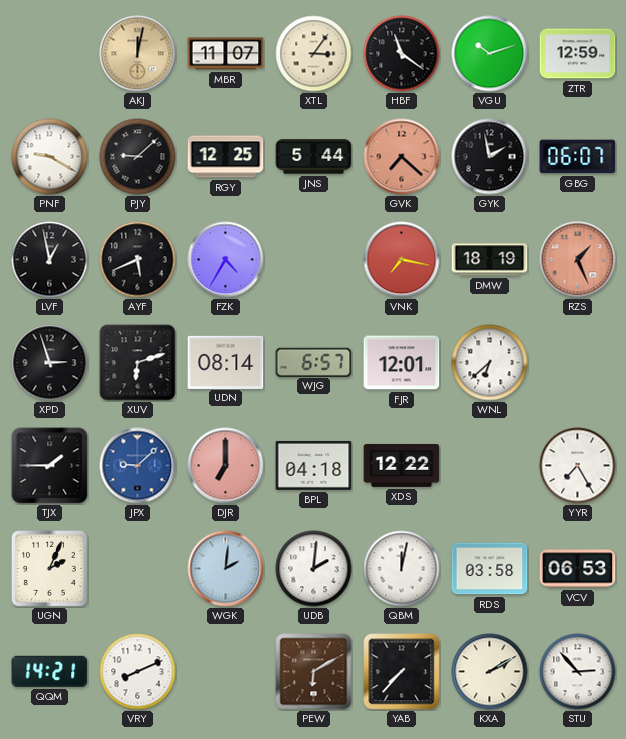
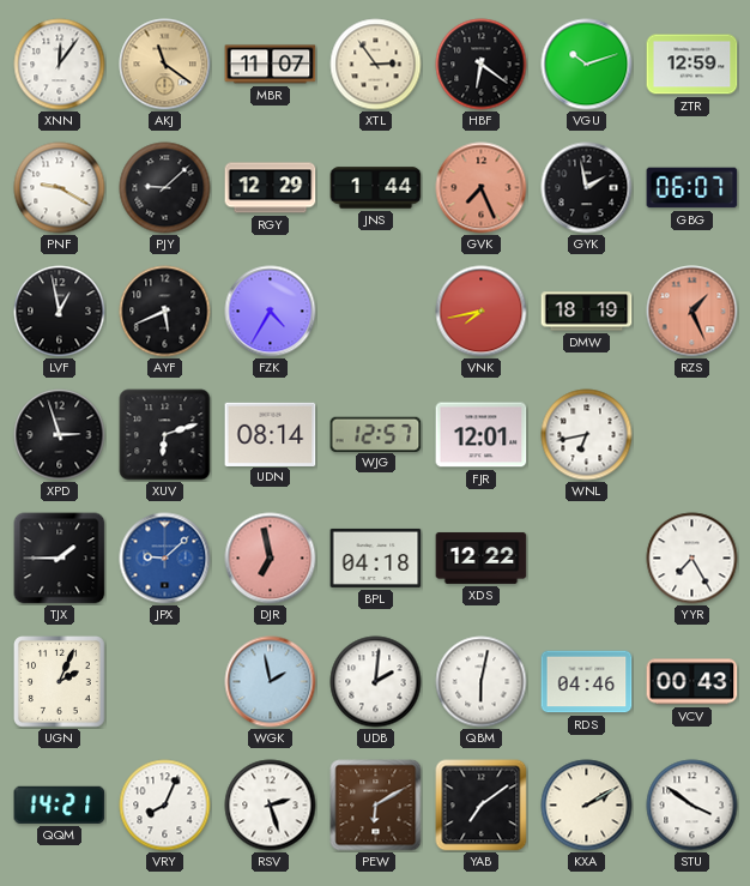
XNN: none -> 12:06 (60, 65)
AKJ: 12:02 -> 11:21 (165, 65)
XTL: 3:06 -> 2:54 (376, 65)
HBF: 11:21 -> 6:21 (482, 65)
RGY: 12:25 -> 12:29 (271, 188)
JNS: 5:44 -> 1:44 (376, 188)
GVK: 7:22 -> 7:26 (482, 188)
VNK: 7:17 -> 7:43 (482, 312)
WJG: 6:57 -> 12:57 (376, 434)
WNL: 6:38 -> 6:43 (587, 435)
DJR: 7:00 -> 6:58 (271, 559)
WGK: 2:01 -> 1:58 (271, 682)
QBM: 12:02 -> 6:02 (482, 682)
RDS: 03:58 -> 04:46 (587, 682)
VCV: 06:53 -> 00:43 (692, 682)
VRY: 8:11 -> 8:04 (165, 806)
RSV: none -> 2:27 (271, 806)
YAB: 7:37 -> 7:09 (482, 806)
STU: 2:53 -> 3:51 (692, 806)
